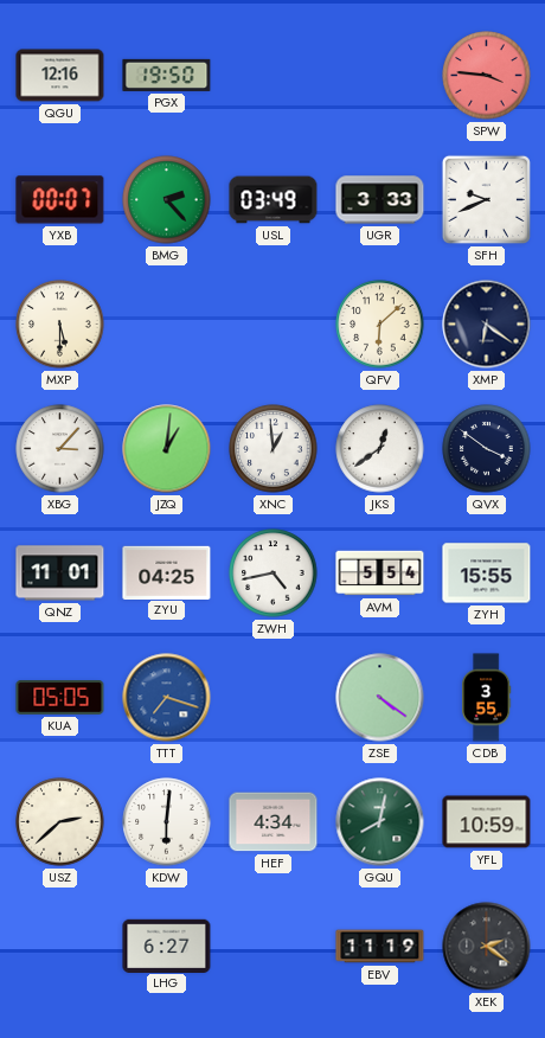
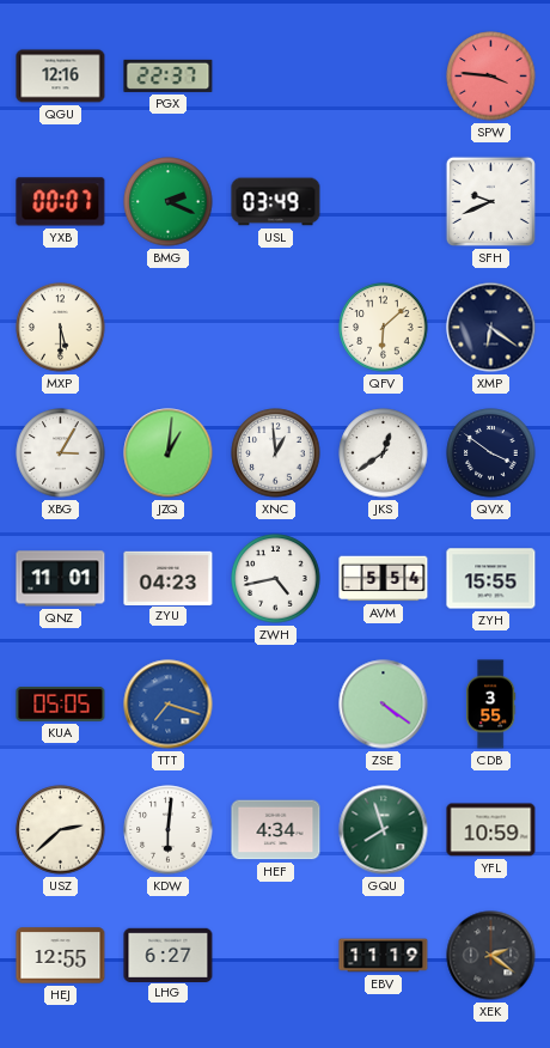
PGX: 19:50 -> 22:37 (169, 75)
BMG: 2:23 -> 2:19 (169, 202)
UGR: 3:33 -> none (380, 200)
XBG: 3:07 -> 3:05 (61, 453)
ZYU: 04:25 -> 04:23 (169, 578)
GQU: 8:02 -> 7:57 (384, 830)
HEJ: none -> 12:55 (61, 956)
